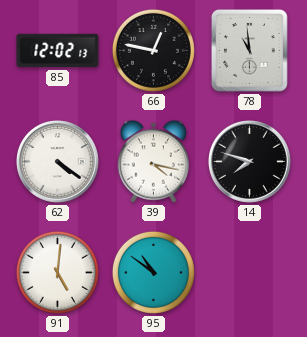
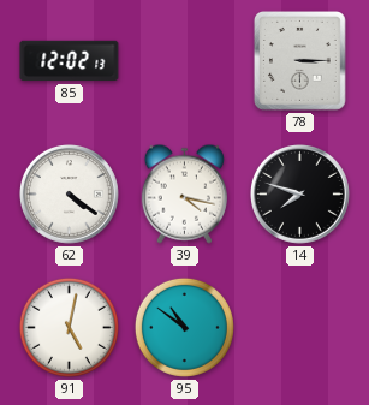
66: 12:47 -> none (153, 50)
78: 10:59 -> 3:15 (300, 61)
91: 5:01 -> 5:02 (69, 327)
